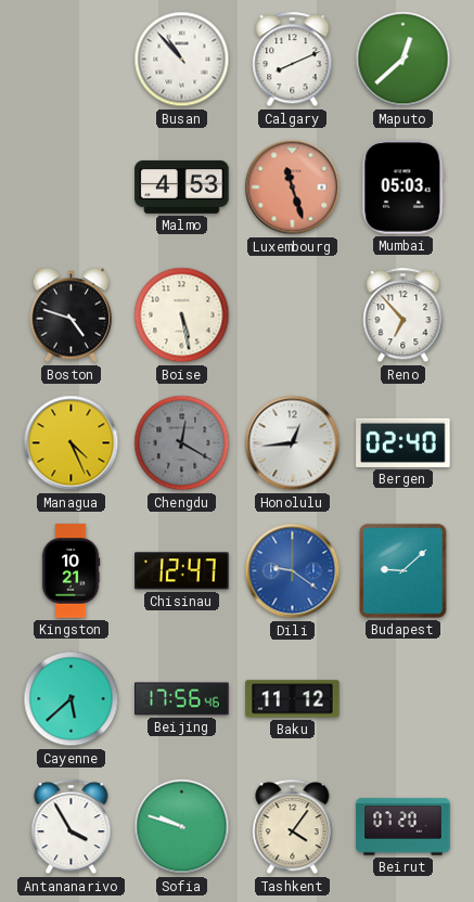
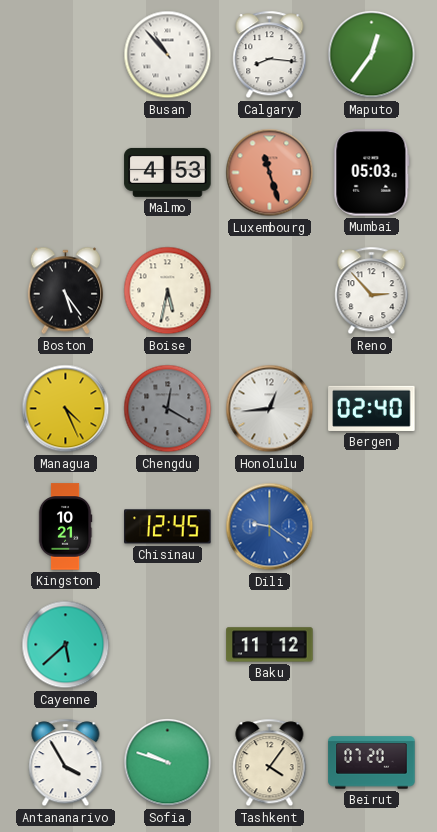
Calgary: 8:11 -> 8:16 (270, 55)
Maputo: 12:38 -> 12:36 (372, 55)
Boston: 4:48 -> 5:24 (66, 291)
Boise: 5:28 -> 5:32 (168, 291)
Reno: 6:53 -> 2:53 (372, 291)
Chisinau: 12:47 -> 12:45 (168, 527)
Budapest: 9:08 -> none (403, 571)
Beijing: 17:56 -> none (182, 699)
